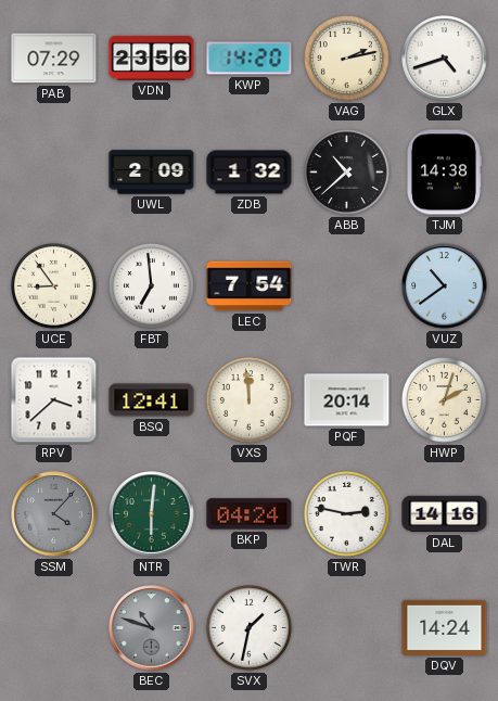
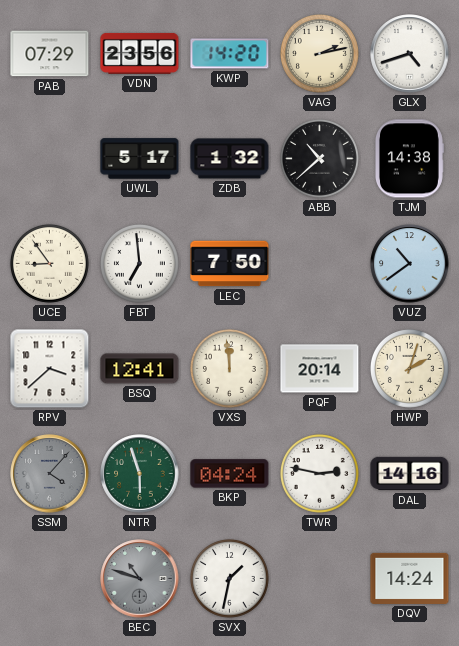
UWL: 2:09 -> 5:17 (140, 159)
LEC: 7:54 -> 7:50 (230, 264)
NTR: 6:01 -> 5:57 (140, 474)
